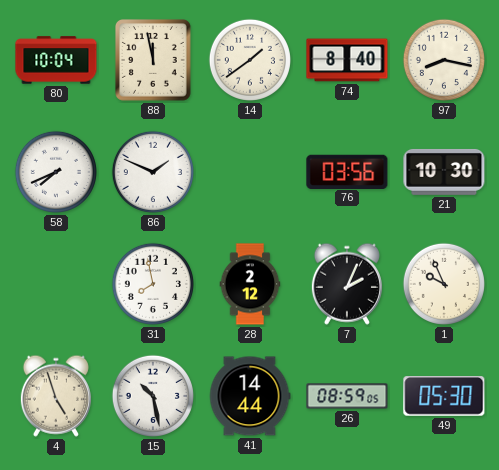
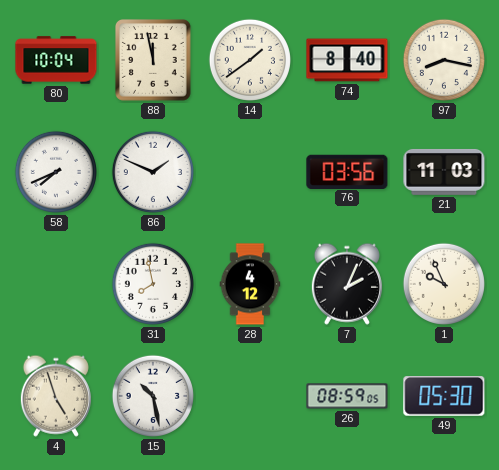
21: 10:30 -> 11:03 (444, 172)
28: 2:12 -> 4:12 (250, 284)
41: 14:44 -> none (250, 396)
